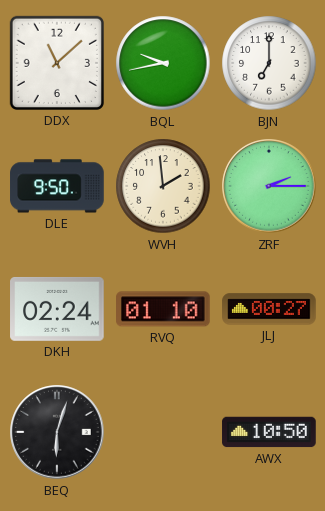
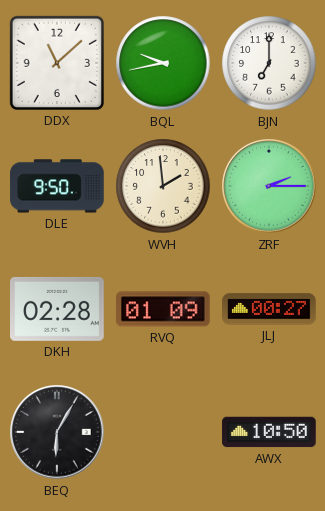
DKH: 02:24 -> 02:28 (57, 309)
RVQ: 01:10 -> 01:09 (164, 309)
BEQ: 6:03 -> 6:05 (57, 432)
